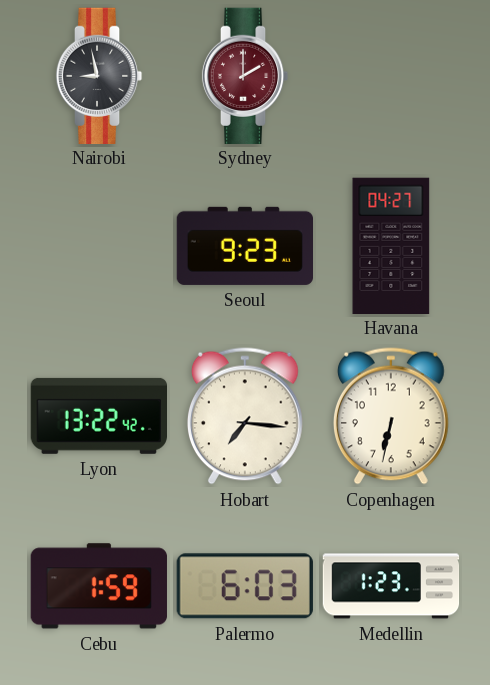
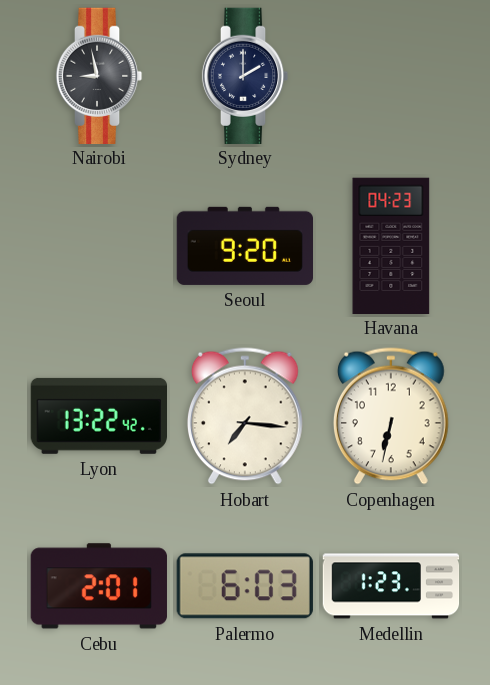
Sydney dial: burgundy -> navy (245, 75)
Seoul: 9:23 -> 9:20 (244, 246)
Havana: 04:27 -> 04:23 (391, 245)
Cebu: 1:59 -> 2:01 (99, 586)
